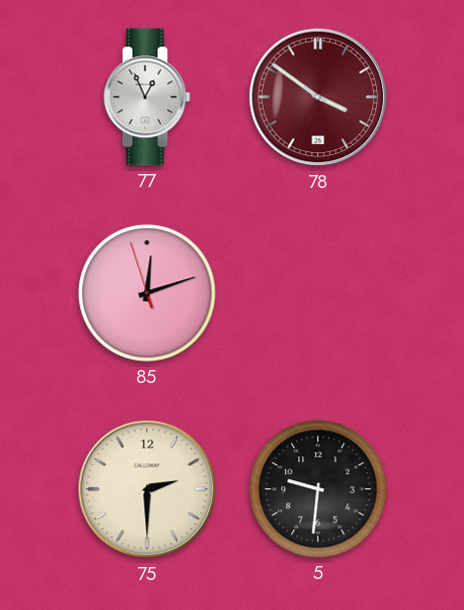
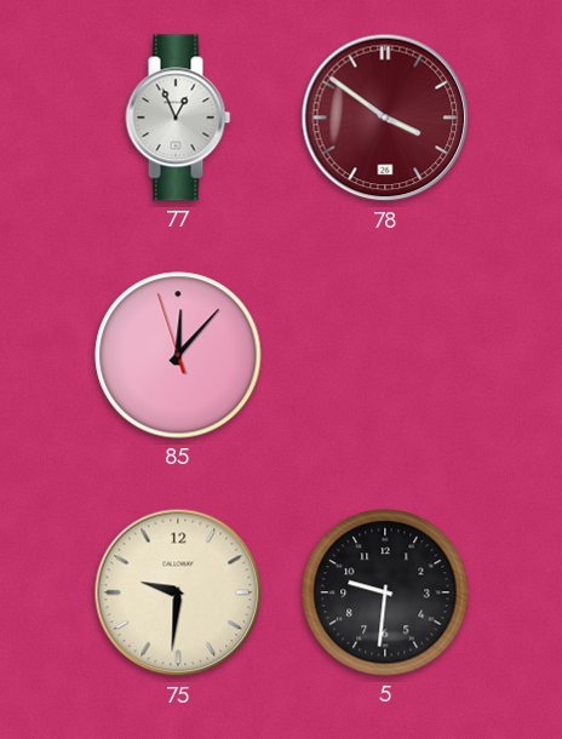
85: 12:11 -> 12:06 (178, 355)
75: 2:30 -> 9:31 (178, 592)
